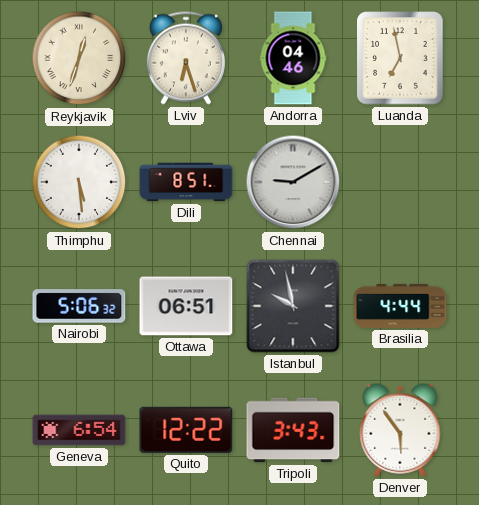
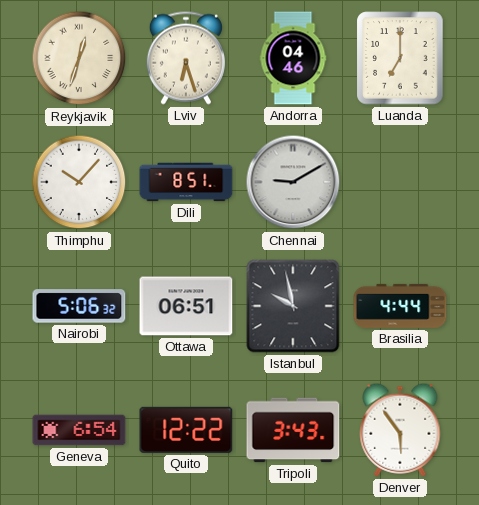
Luanda: 6:58 -> 7:00 (400, 58)
Thimphu: 5:29 -> 10:07 (79, 182)
